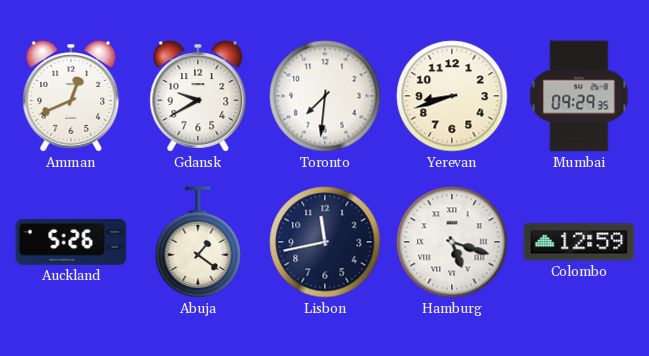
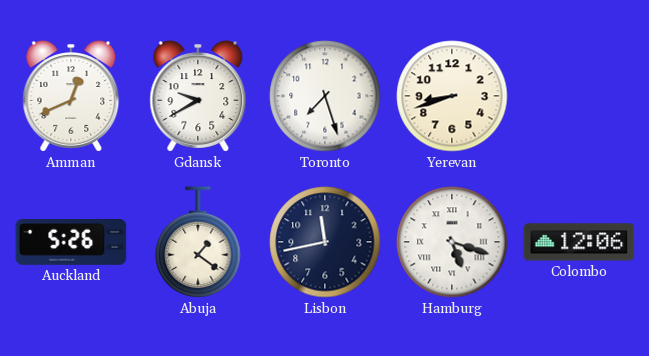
Toronto: 7:31 -> 7:27 (325, 96)
Mumbai: 09:29 -> none (579, 96)
Colombo: 12:59 -> 12:06 (579, 242)
